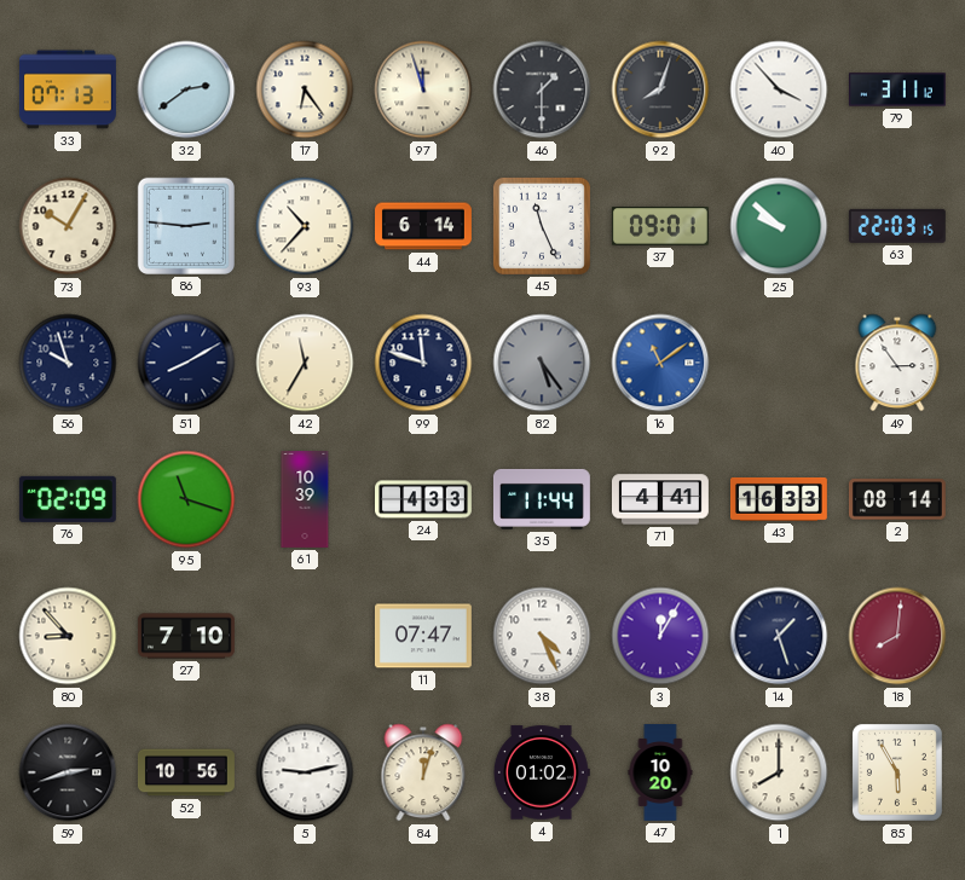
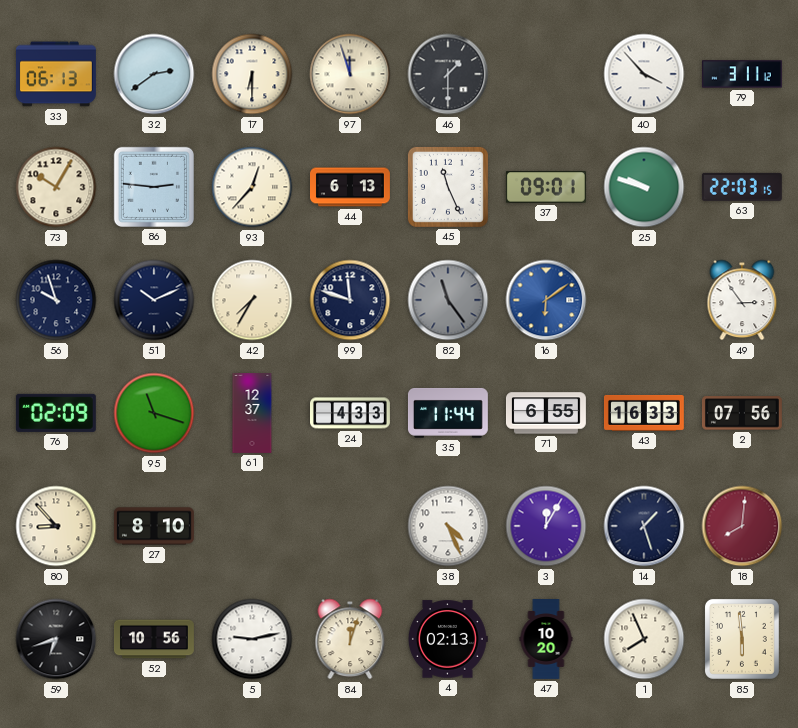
33: 07:13 -> 06:13 (56, 74)
17: 6:24 -> 6:30 (252, 74)
92: 8:03 -> none (660, 89)
93: 10:37 -> 12:37 (252, 187)
44: 6:14 -> 6:13 (351, 187)
25: 9:52 -> 9:48 (644, 187)
51: 8:10 -> 10:11 (154, 300)
42: 11:35 -> 7:35 (252, 300)
82: 5:24 -> 11:24 (448, 300)
16: 11:09 -> 6:09 (546, 300)
61: 10:39 -> 12:37 (252, 414)
71: 4:41 -> 6:55 (546, 413)
2: 08:14 -> 07:56 (742, 413)
27: 7:10 -> 8:10 (154, 526)
11: 07:47 -> none (423, 636)
59: 2:42 -> 6:42 (56, 639)
4: 01:02 -> 02:13 (448, 639)
1: 8:00 -> 7:56 (644, 639)
85: 5:55 -> 5:59 (742, 639)
